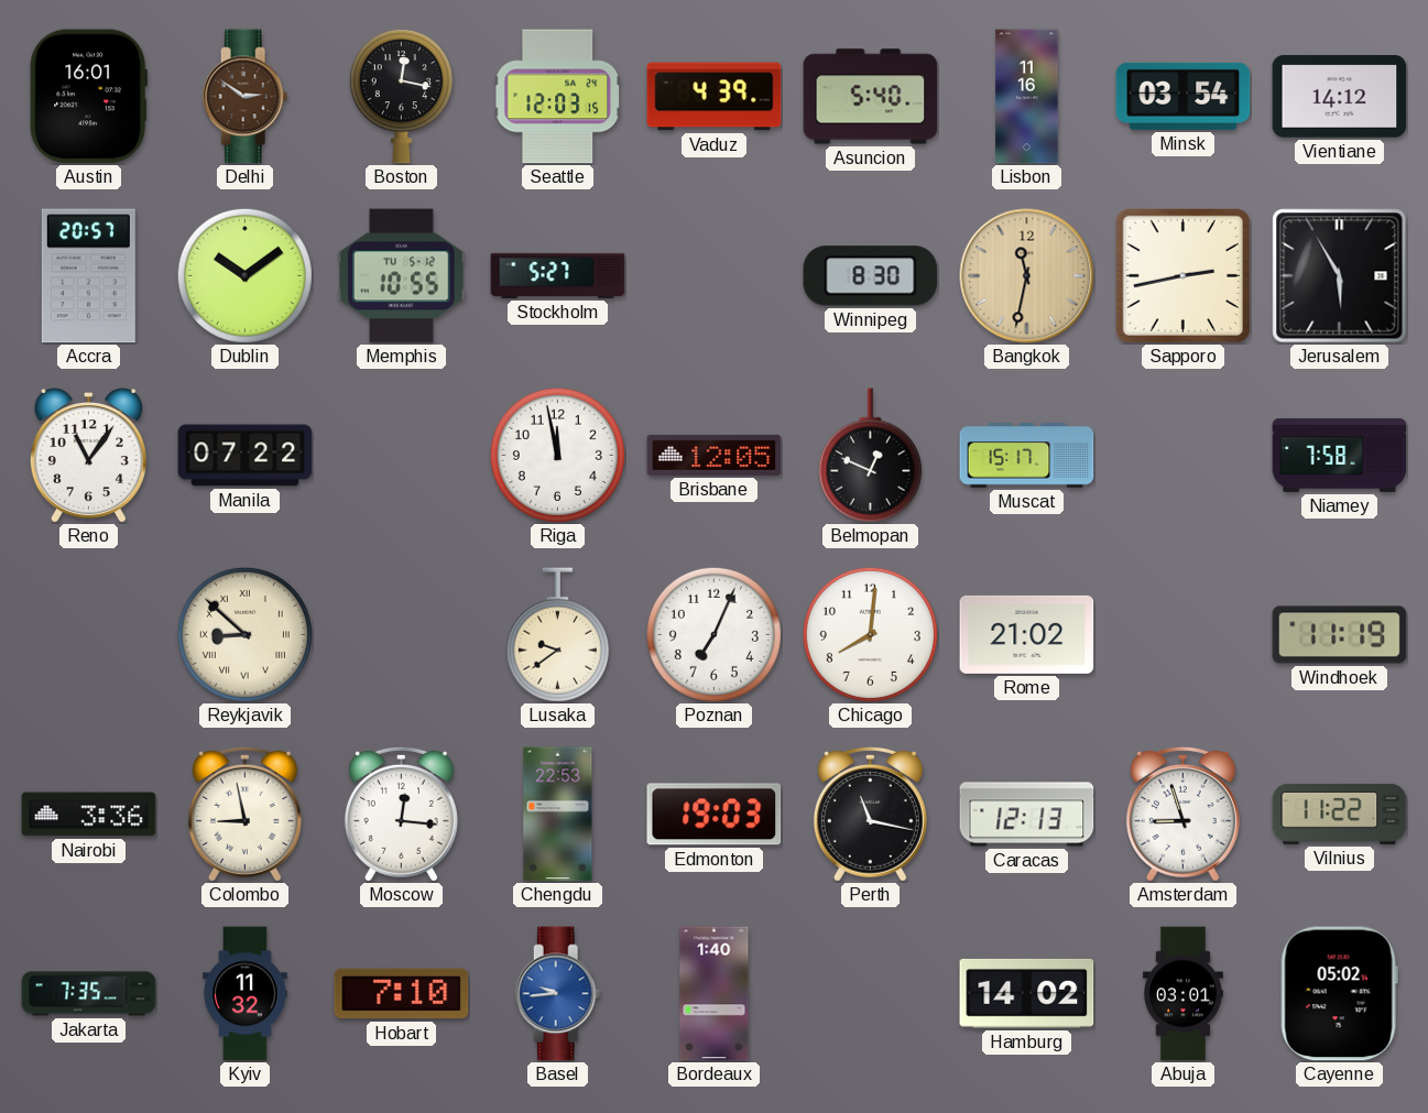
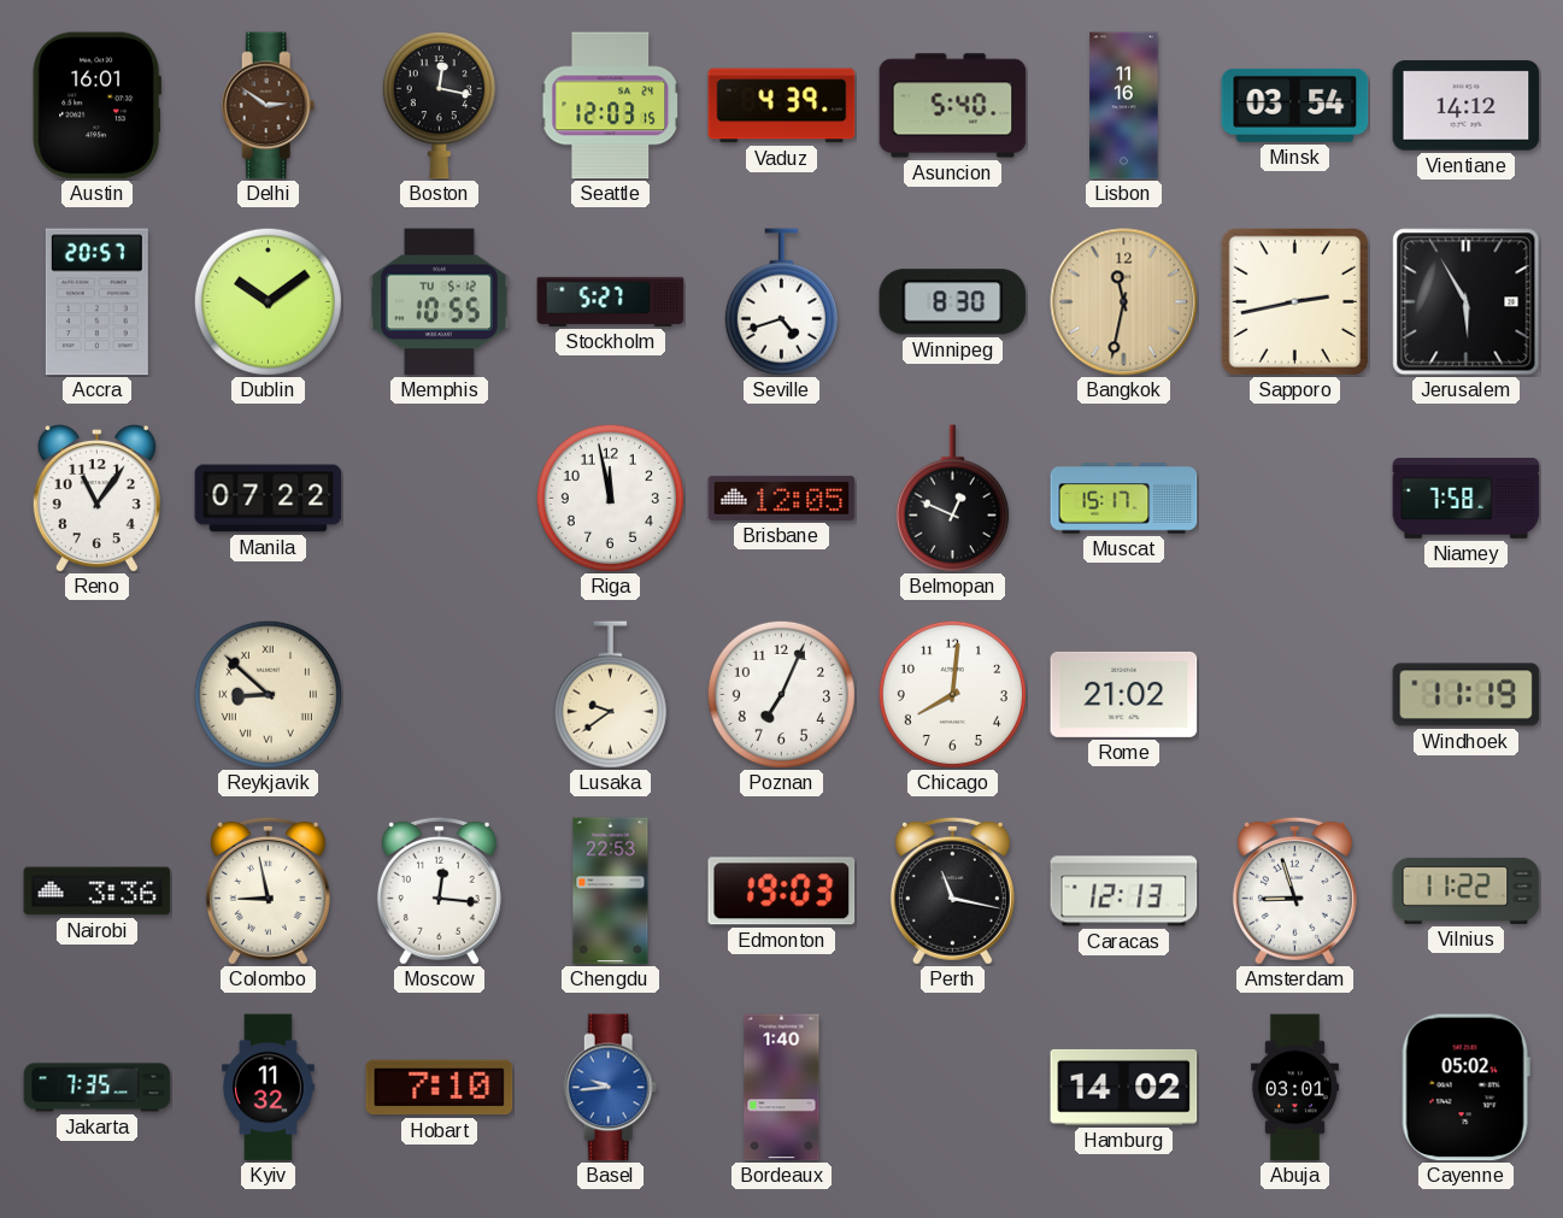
Seville: none -> 4:42 (781, 302)
